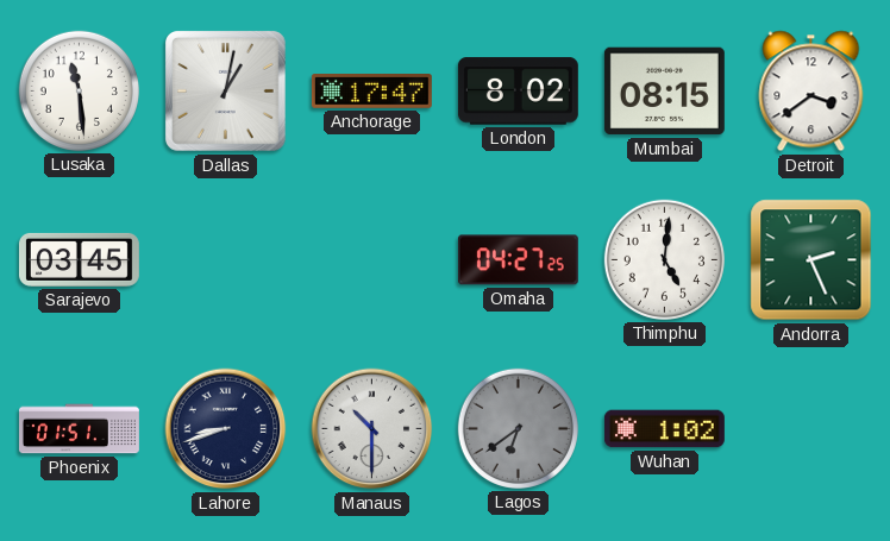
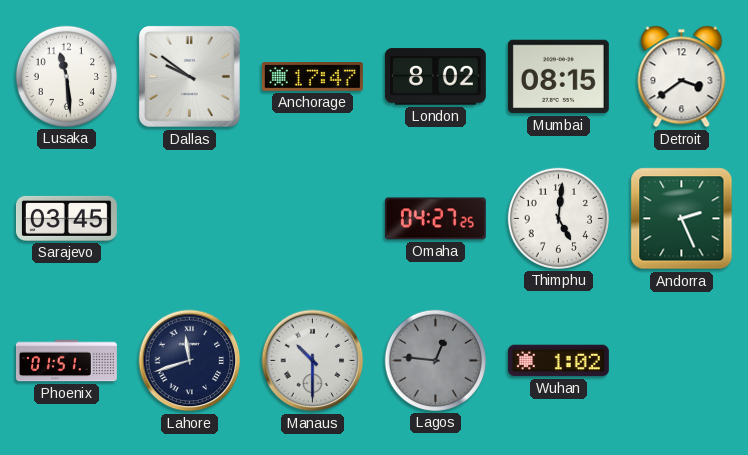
Dallas: 1:02 -> 9:51 (190, 77)
Lahore: 8:42 -> 11:42 (190, 361)
Lagos: 6:39 -> 12:46 (435, 360)
